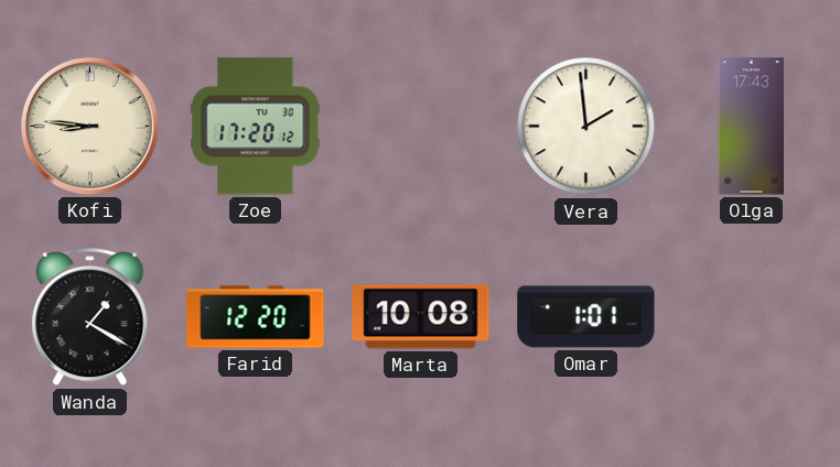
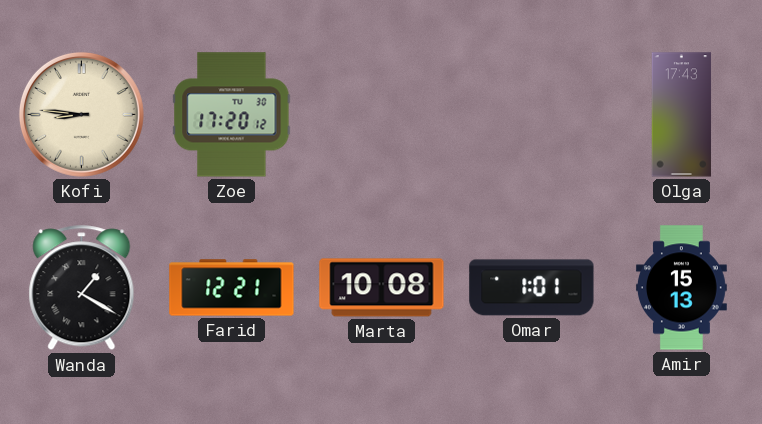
Vera: 1:59 -> none (586, 127)
Farid: 12:20 -> 12:21 (232, 288)
Amir: none -> 15:13 (681, 288)
